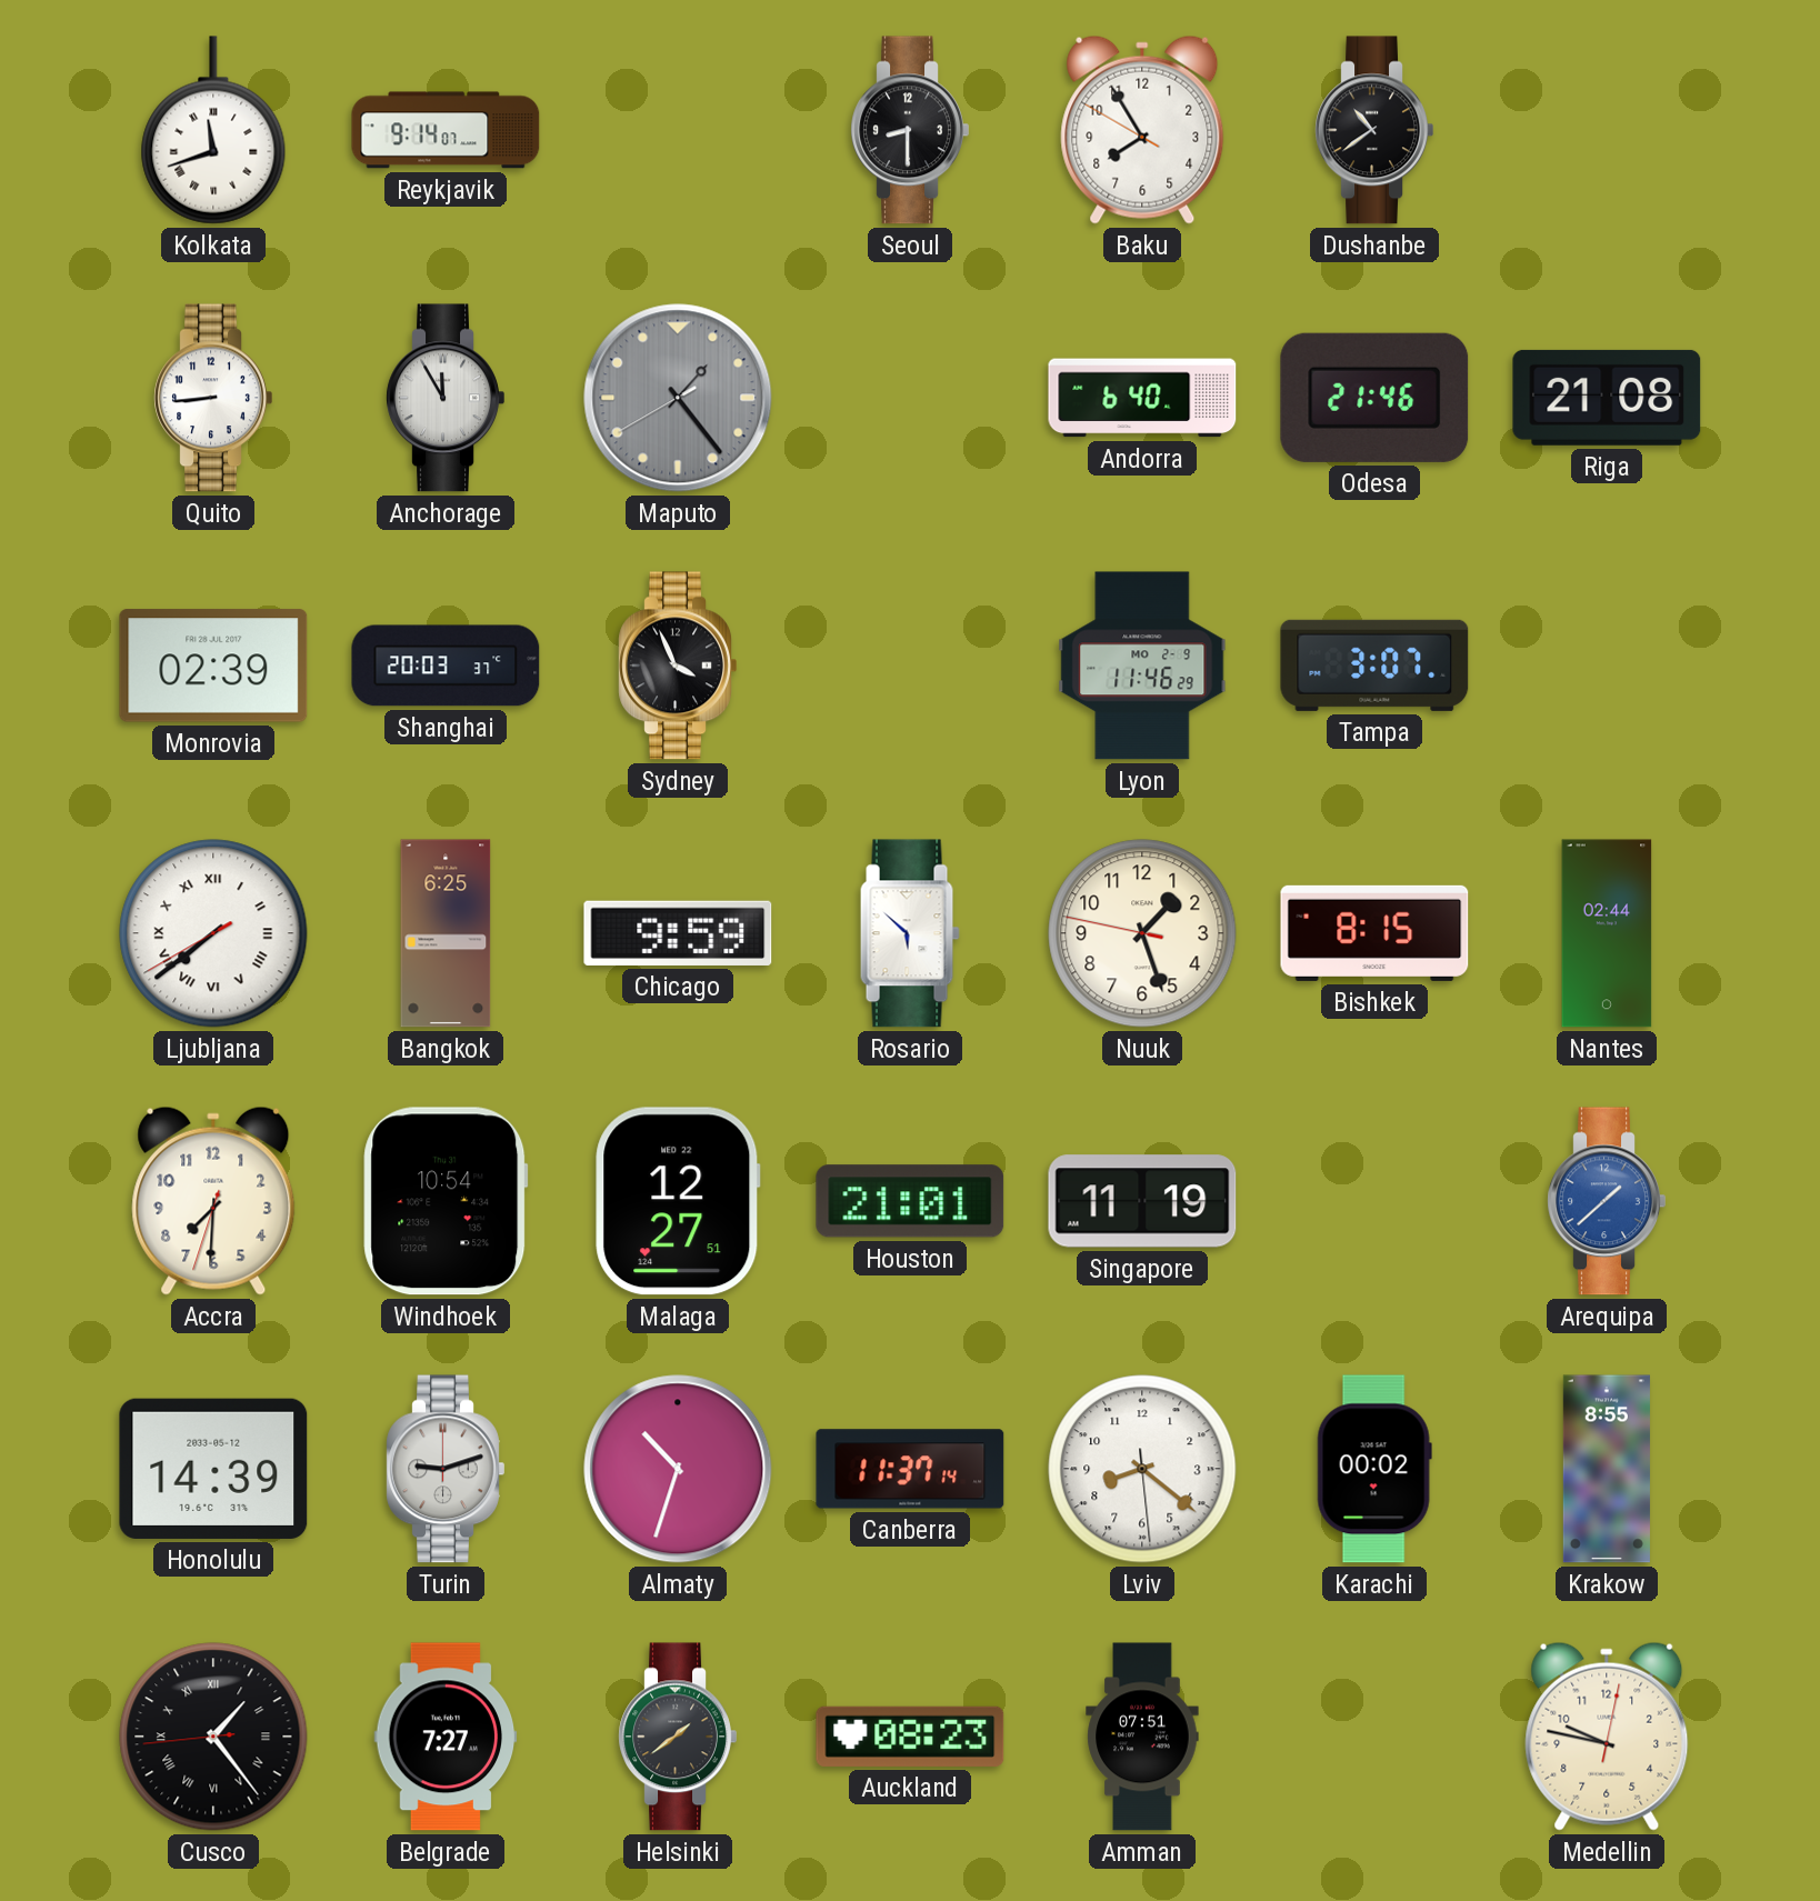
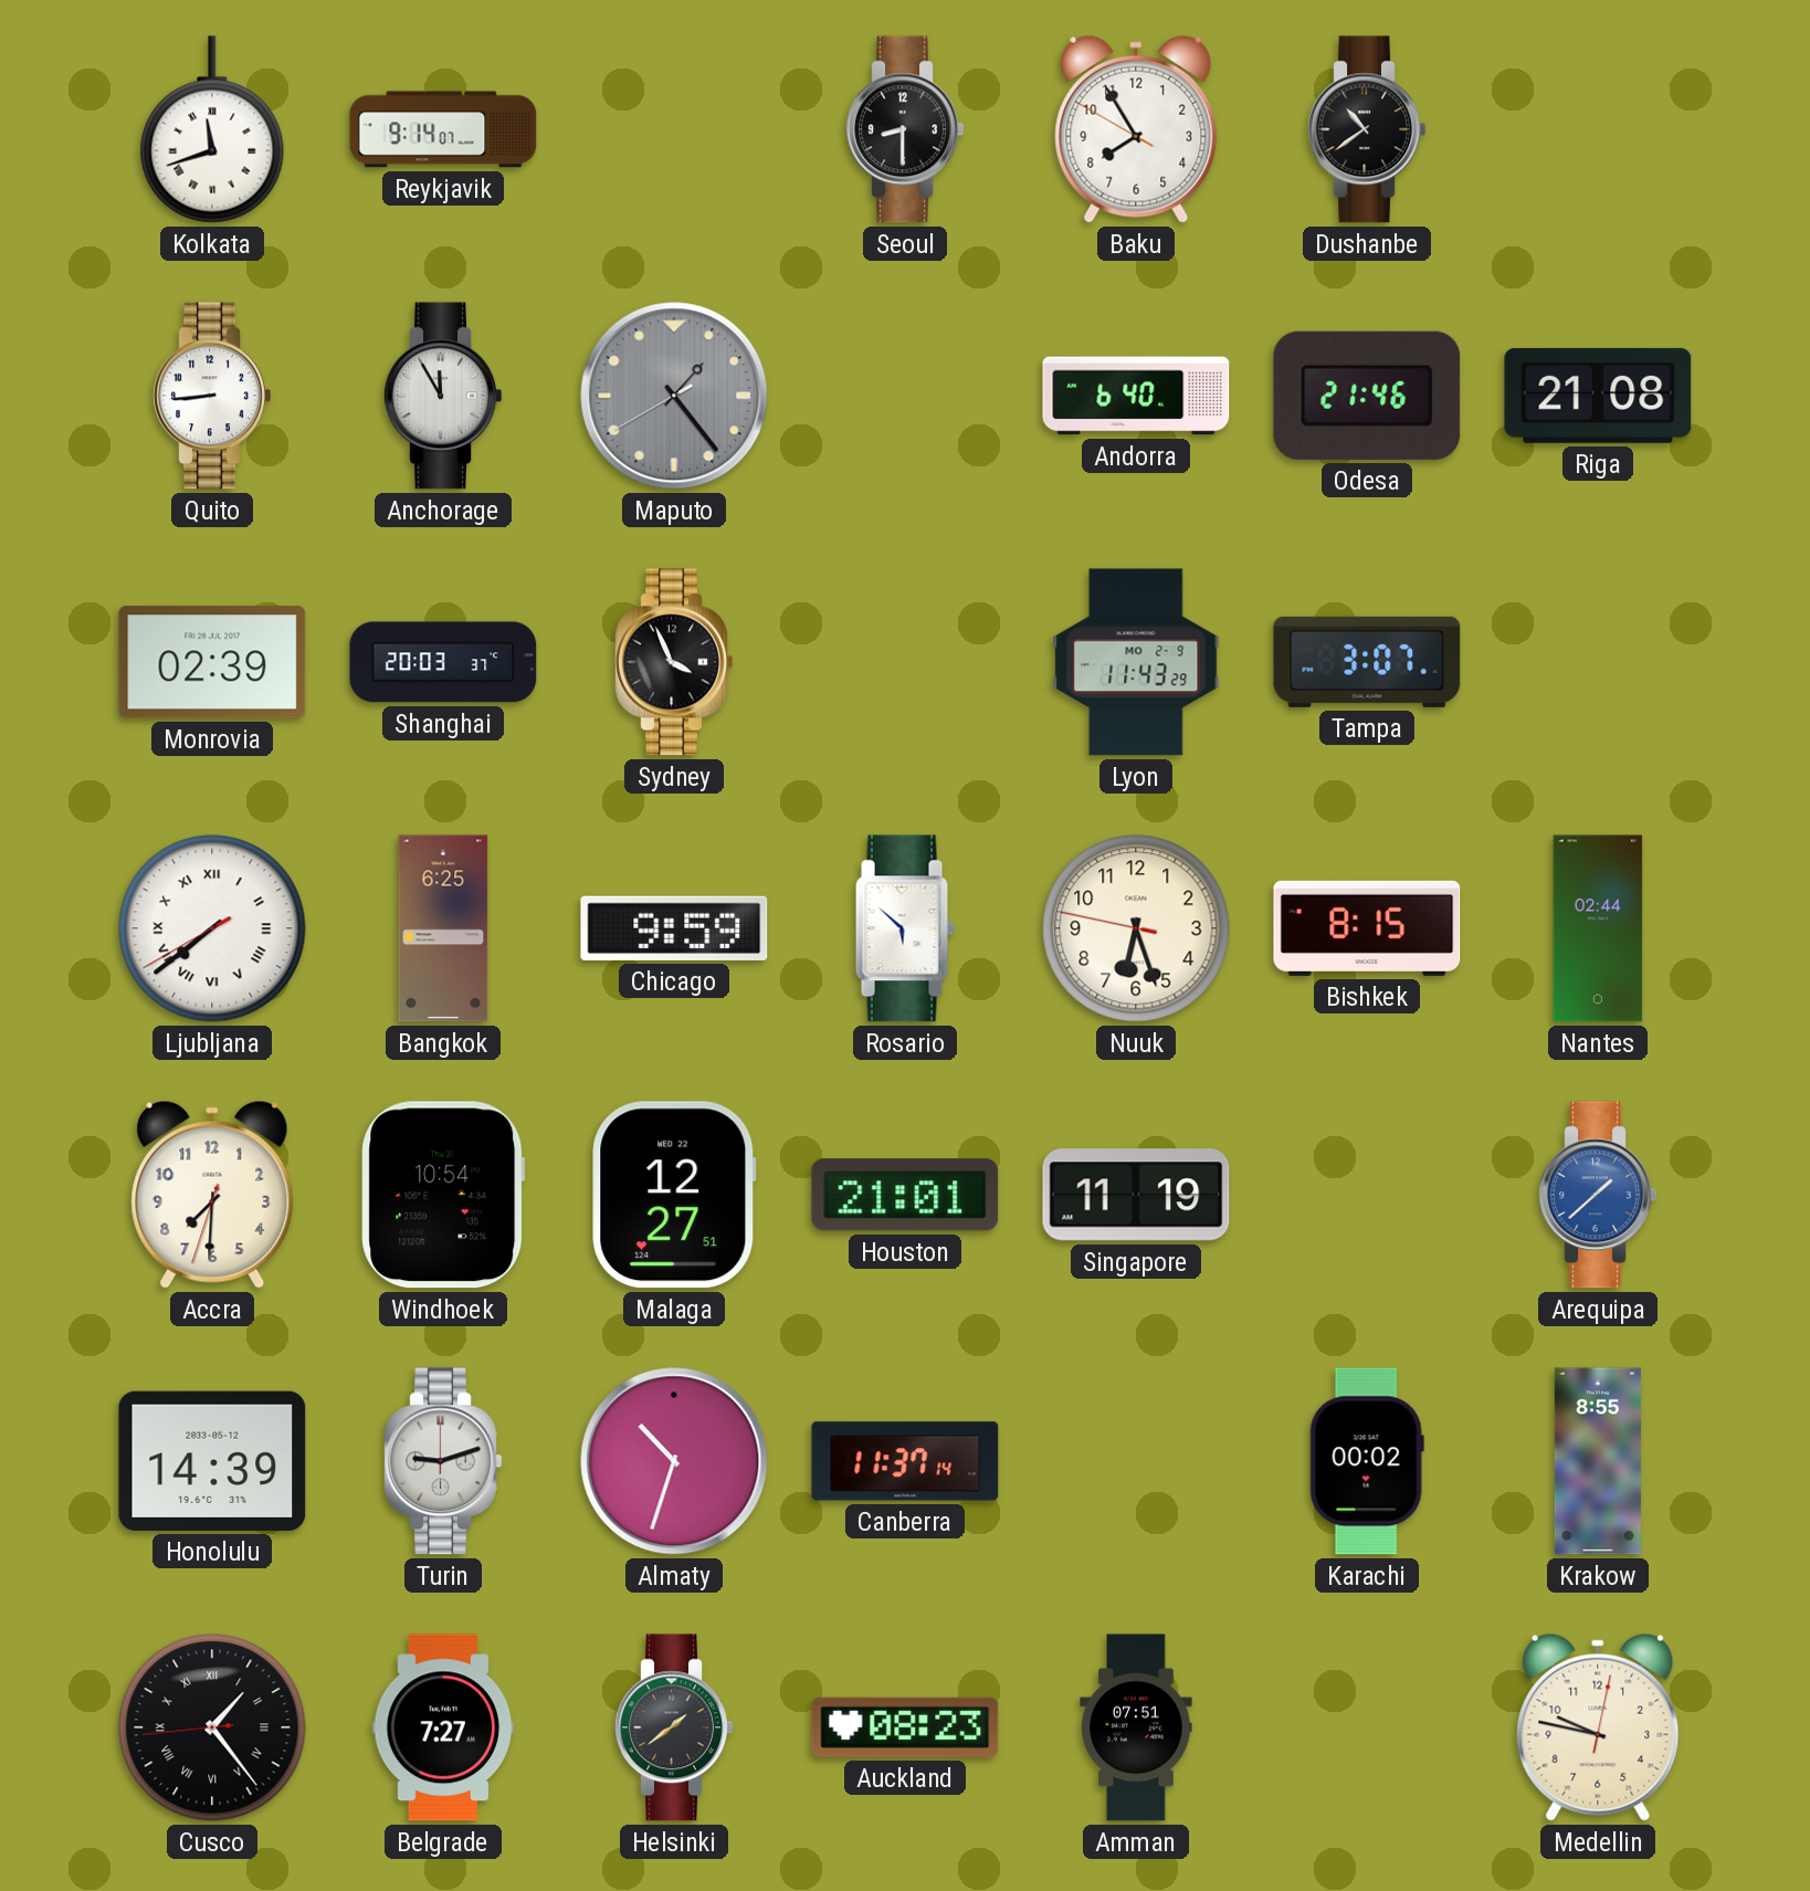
Lyon: 11:46 -> 11:43 (1136, 662)
Nuuk: 1:26 -> 6:26 (1136, 928)
Lviv: 8:21 -> none (1142, 1469)
